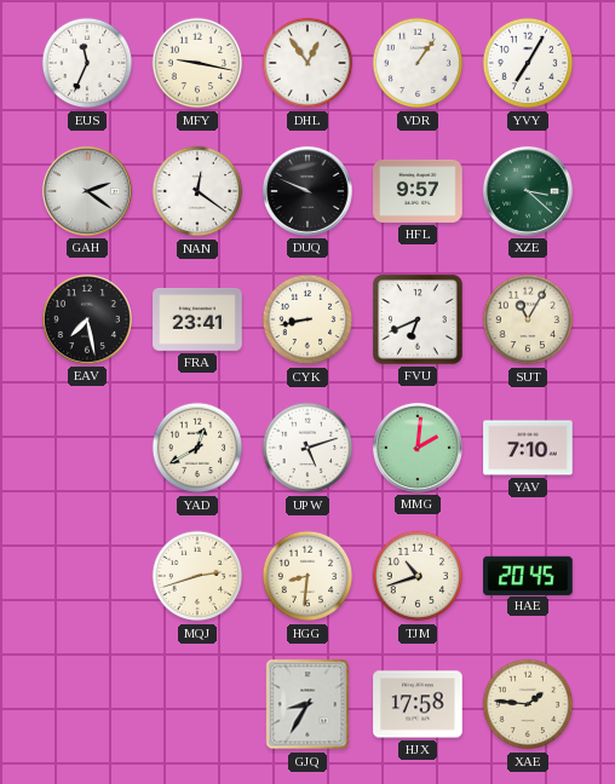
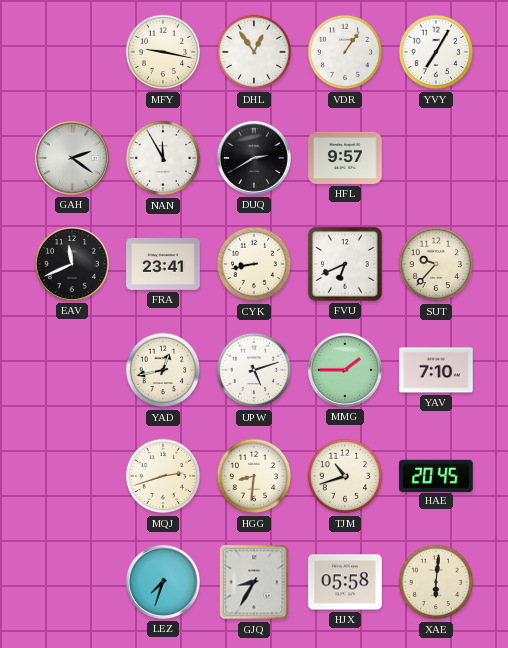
EUS: 11:34 -> none (87, 63)
NAN: 12:21 -> 11:55 (163, 158)
DUQ: 9:49 -> 2:40 (254, 158)
XZE: 3:22 -> none (528, 191)
EAV: 7:28 -> 11:41 (72, 264)
SUT: 11:05 -> 9:37 (436, 264)
YAD: 12:40 -> 12:43 (163, 370)
MMG: 2:01 -> 1:45 (345, 370)
LEZ: none -> 7:33 (163, 582)
HJX: 17:58 -> 05:58 (345, 582)
XAE: 1:46 -> 6:01 (436, 582)
